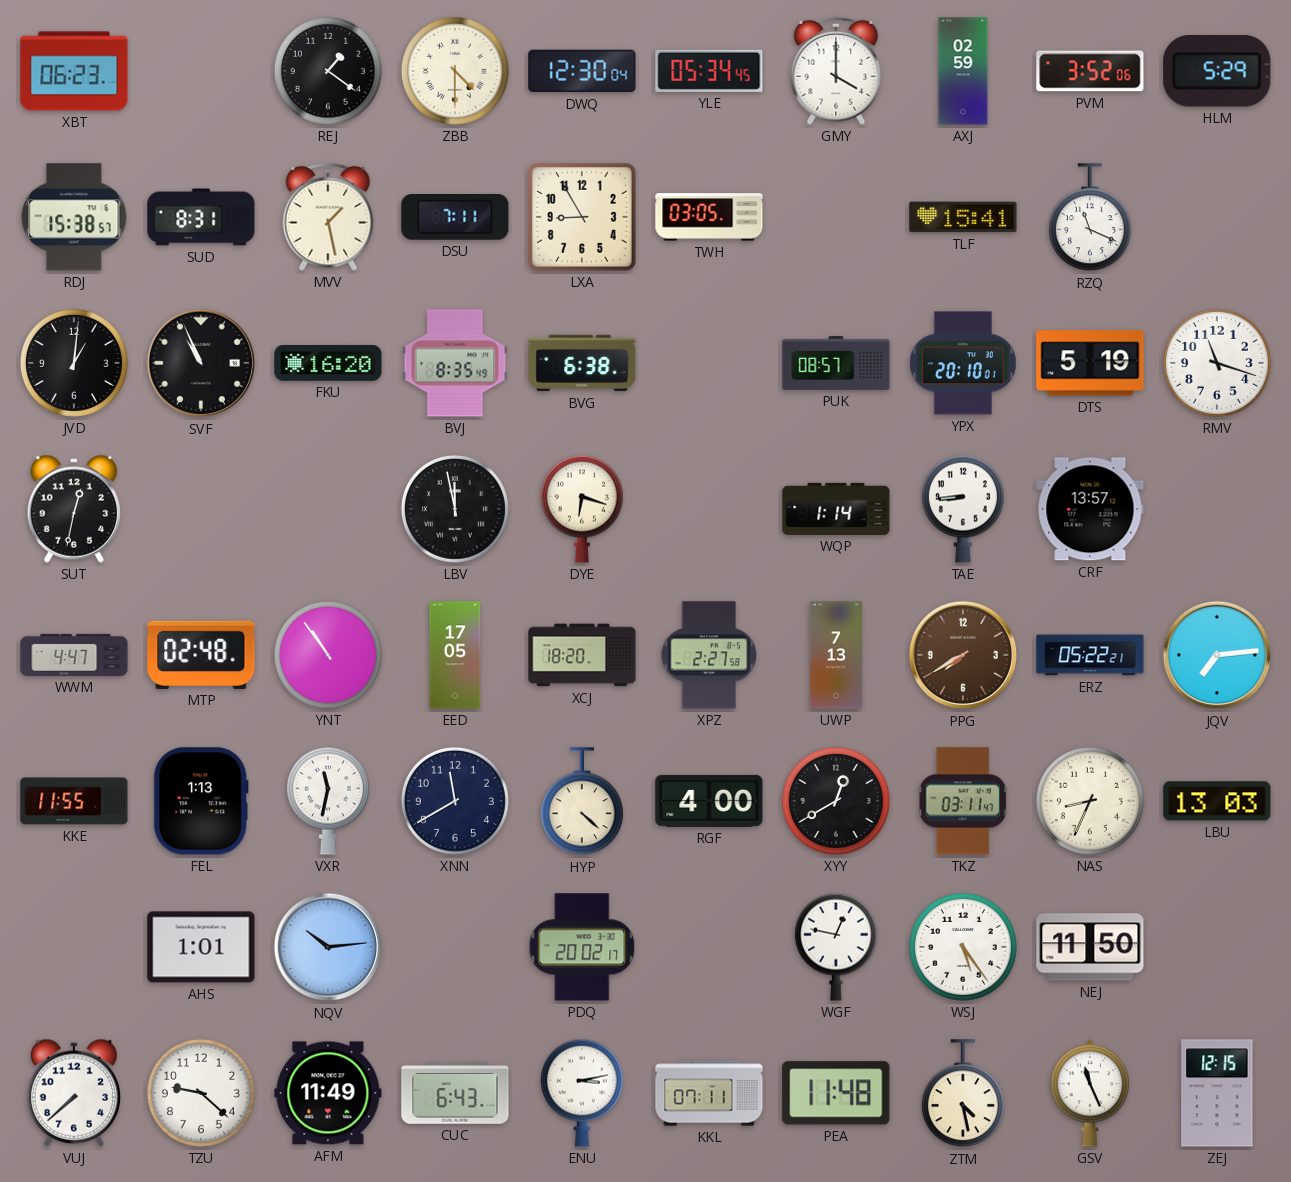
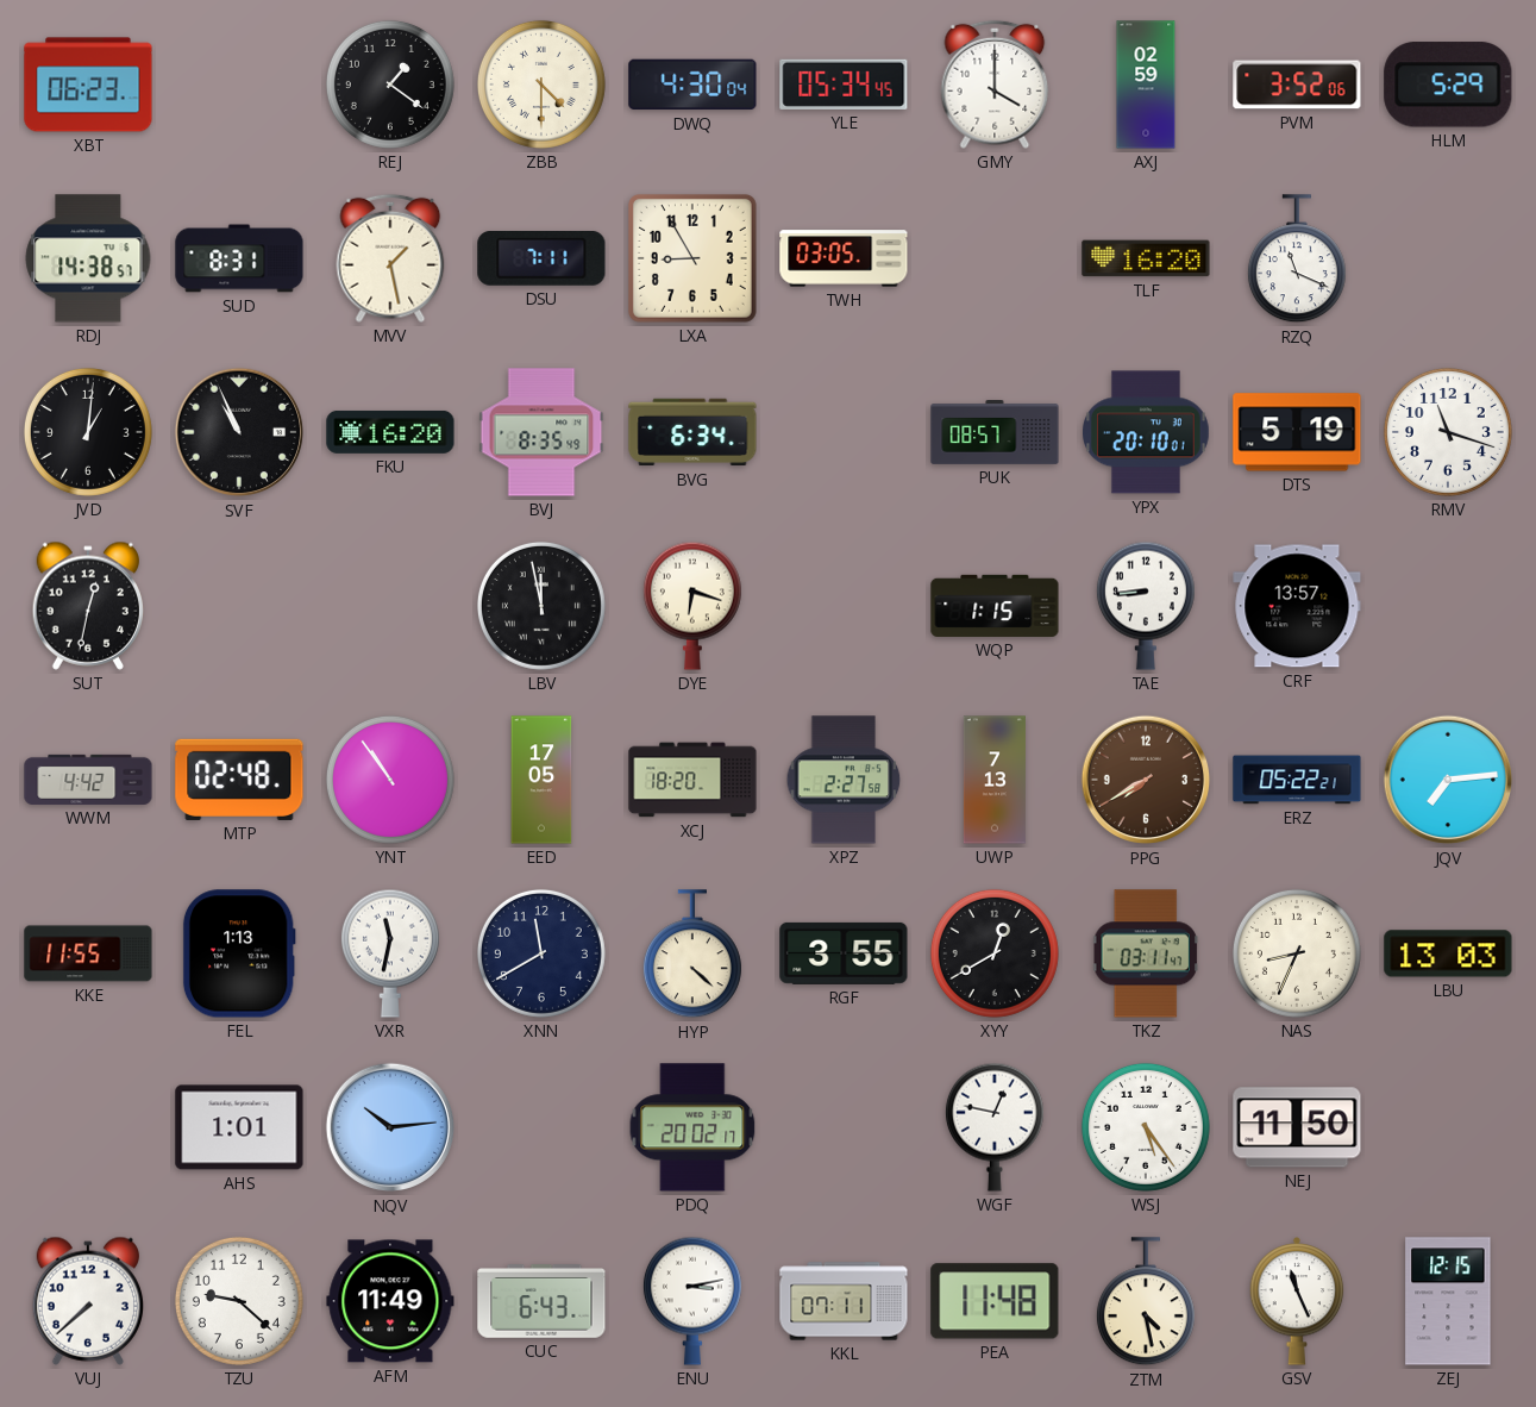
DWQ: 12:30 -> 4:30 (692, 85)
RDJ: 15:38 -> 14:38 (88, 258)
TLF: 15:41 -> 16:20 (1146, 258)
BVG: 6:38 -> 6:34 (692, 432)
WQP: 1:14 -> 1:15 (995, 606)
WWM: 4:47 -> 4:42 (88, 780)
RGF: 4:00 -> 3:55 (844, 953)
